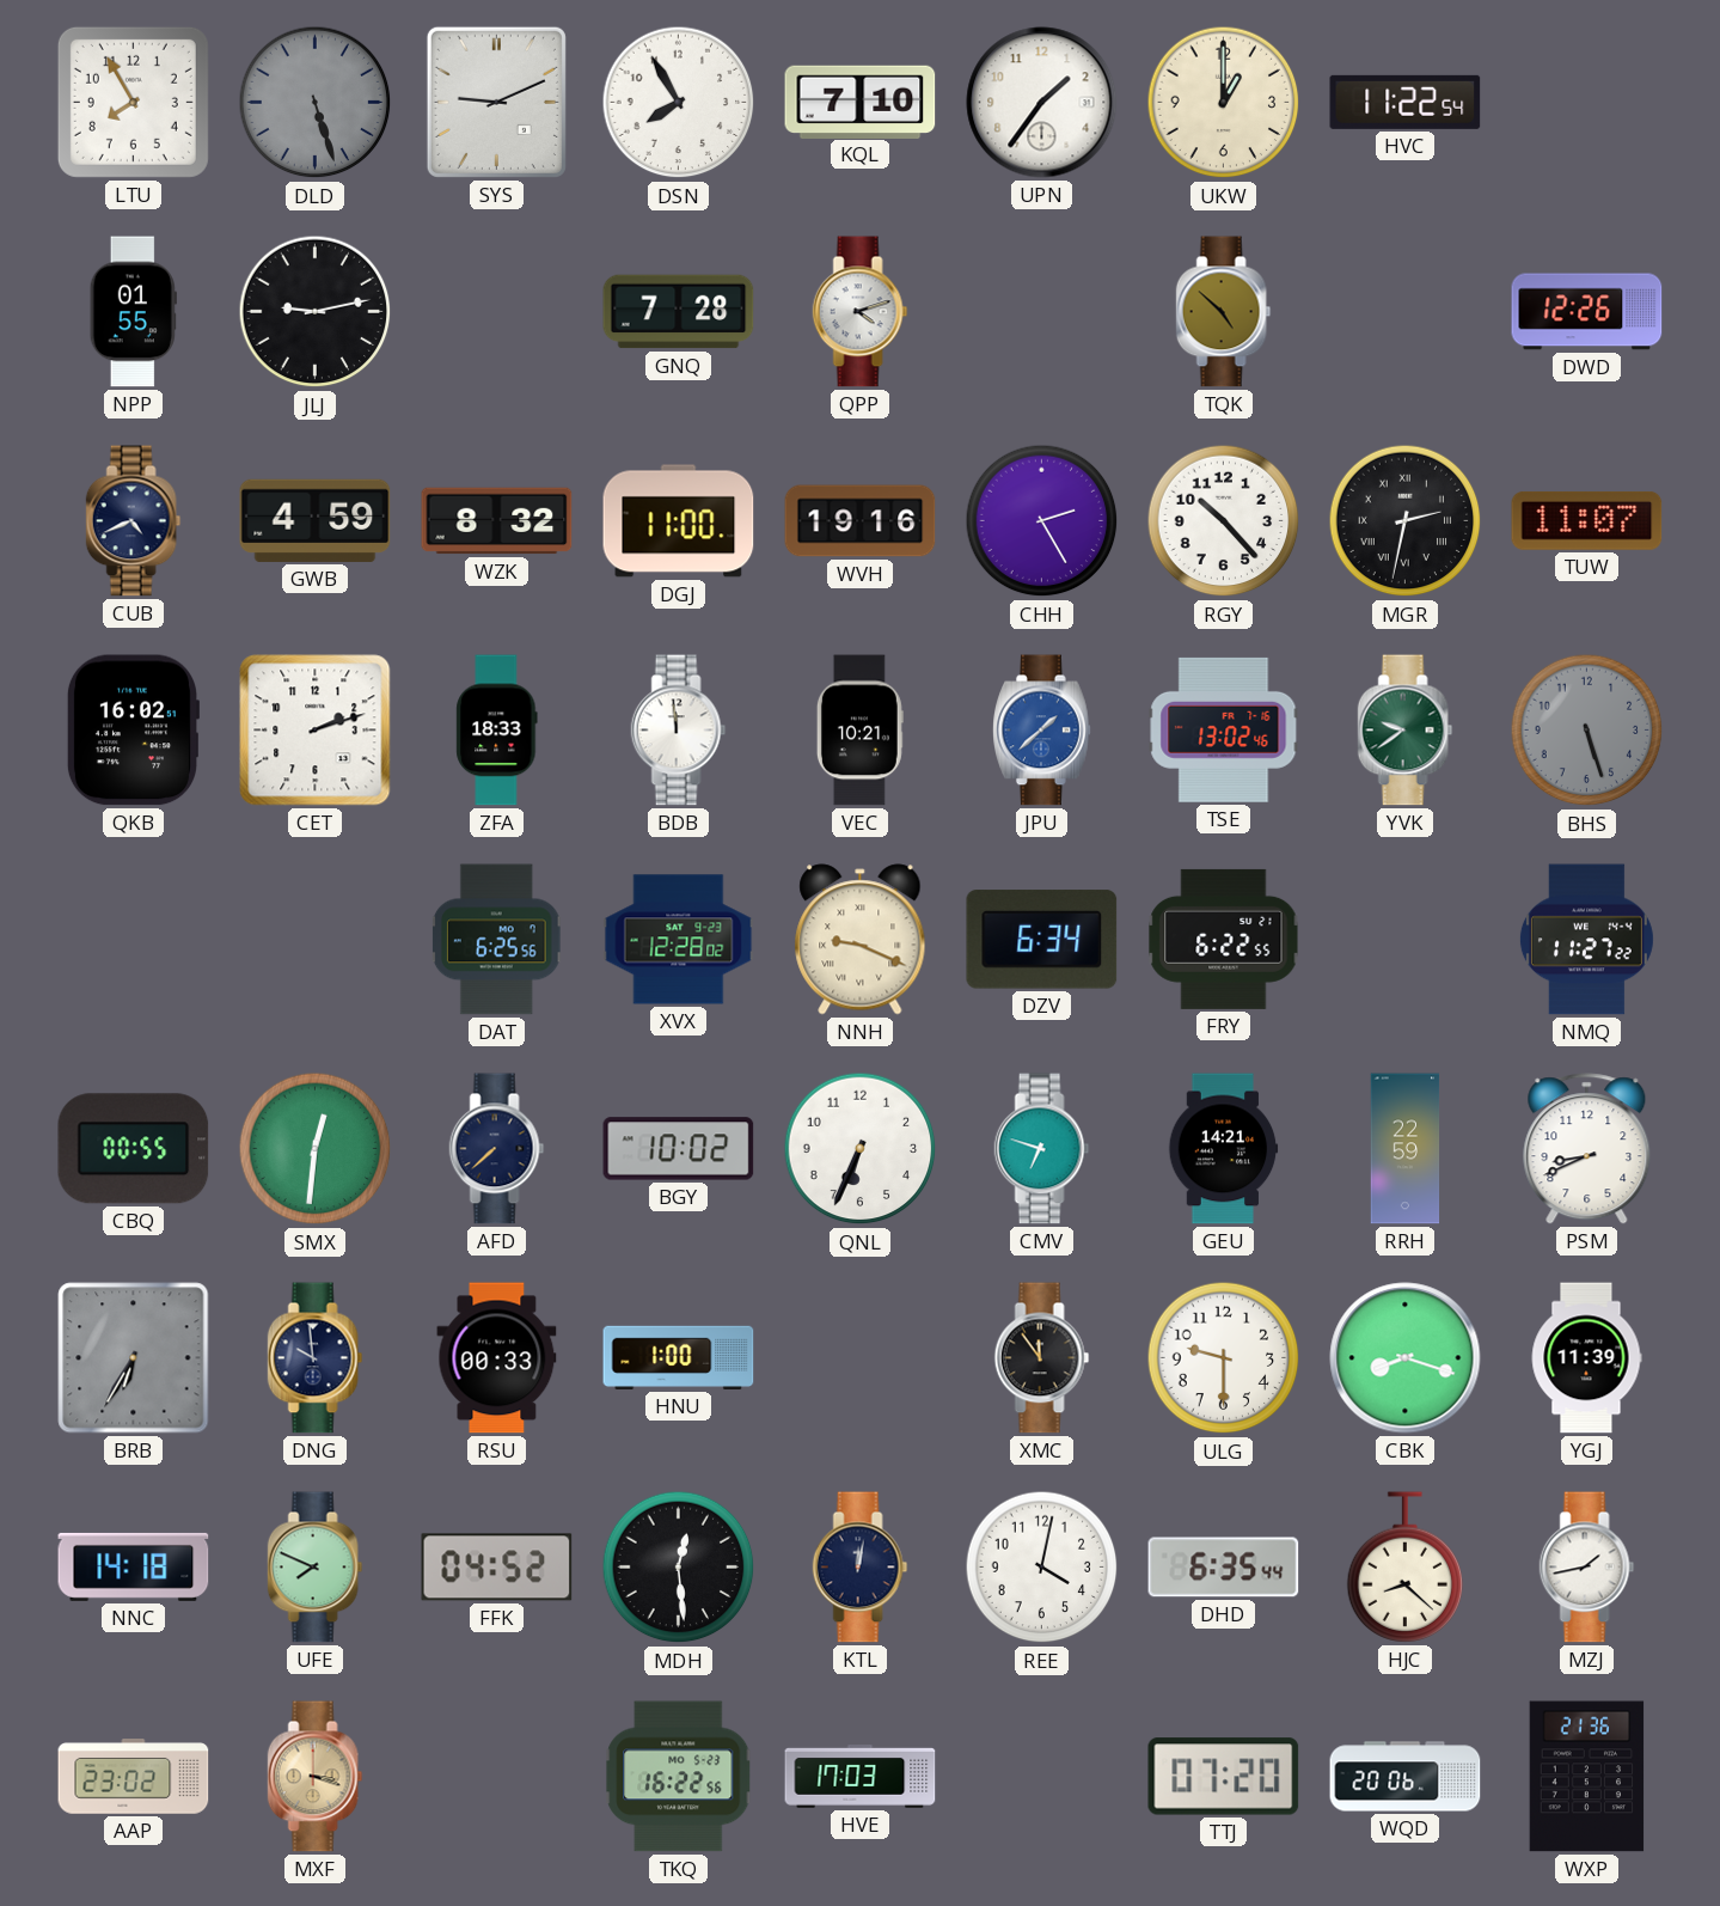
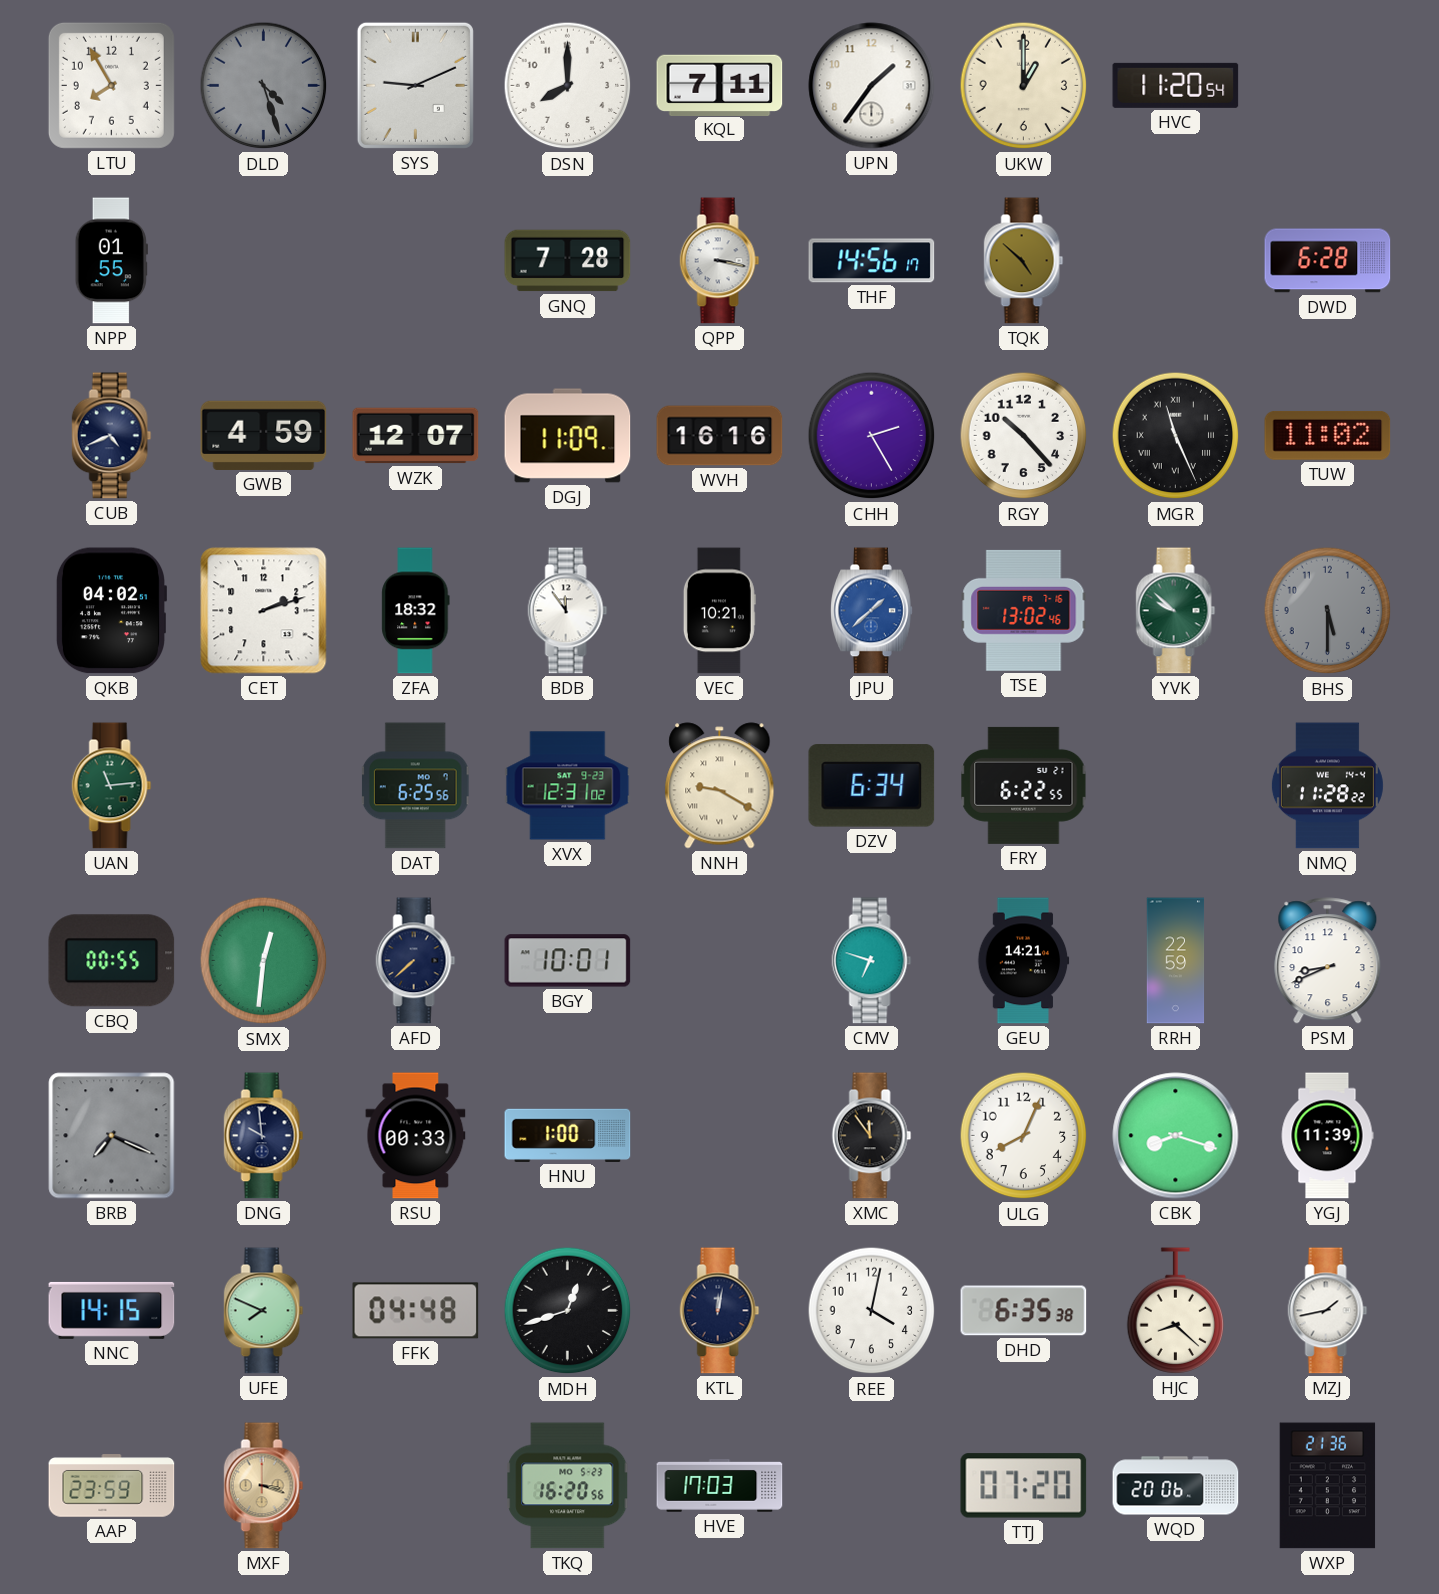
DLD: 5:27 -> 4:27 (264, 86)
DSN: 7:55 -> 8:00 (568, 86)
KQL: 7:10 -> 7:11 (720, 85)
HVC: 11:22 -> 11:20 (1176, 85)
JLJ: 9:13 -> none (316, 312)
QPP: 4:12 -> 3:17 (720, 261)
THF: none -> 14:56 (872, 261)
DWD: 12:26 -> 6:28 (1328, 261)
WZK: 8:32 -> 12:07 (416, 436)
DGJ: 11:00 -> 11:09 (568, 436)
WVH: 19:16 -> 16:16 (720, 436)
MGR: 2:32 -> 11:26 (1176, 436)
TUW: 11:07 -> 11:02 (1328, 435)
QKB: 16:02 -> 04:02 (110, 611)
ZFA: 18:33 -> 18:32 (416, 611)
BDB: 11:59 -> 11:54 (568, 611)
YVK: 9:39 -> 9:52 (1176, 611)
BHS: 5:27 -> 5:30 (1328, 611)
UAN: none -> 11:14 (112, 786)
XVX: 12:28 -> 12:31 (568, 786)
NNH: 9:19 -> 9:20 (720, 786)
NMQ: 11:27 -> 11:28 (1327, 786)
BGY: 10:02 -> 10:01 (568, 961)
QNL: 6:34 -> none (861, 1149)
BRB: 6:35 -> 7:19 (112, 1136)
ULG: 9:30 -> 8:04 (1024, 1136)
NNC: 14:18 -> 14:15 (112, 1310)
FFK: 04:52 -> 04:48 (416, 1311)
MDH: 12:29 -> 12:42 (568, 1311)
DHD: 6:35:44 -> 6:35:38 (1024, 1311)
AAP: 23:02 -> 23:59 (112, 1486)
TKQ: 16:22 -> 16:20 (568, 1486)
